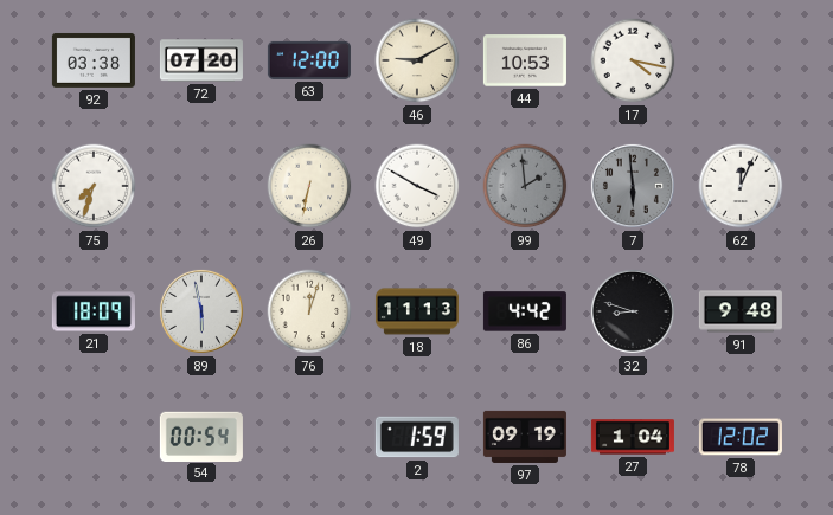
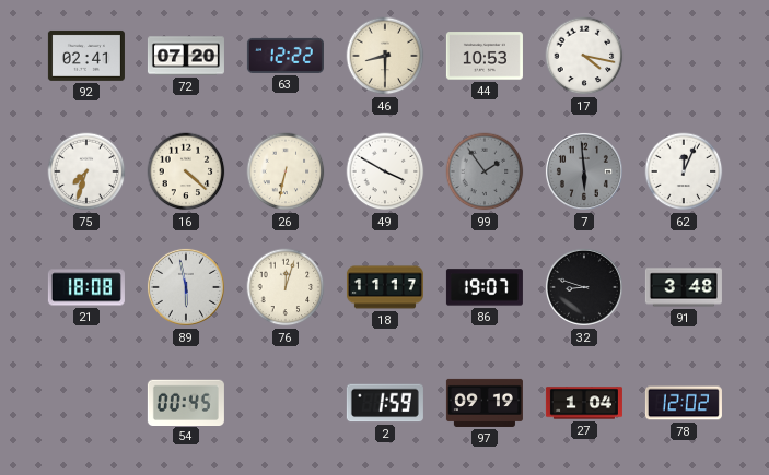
92: 03:38 -> 02:41 (86, 56)
63: 12:00 -> 12:22 (286, 56)
46: 9:10 -> 8:30 (385, 56)
16: none -> 4:22 (186, 171)
99: 1:59 -> 1:54 (485, 171)
21: 18:09 -> 18:08 (86, 287)
18: 11:13 -> 11:17 (385, 287)
86: 4:42 -> 19:07 (485, 287)
91: 9:48 -> 3:48 (684, 287)
54: 00:54 -> 00:45 (186, 402)
